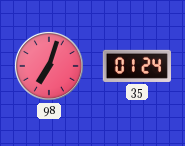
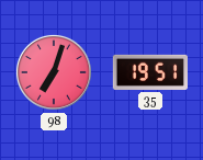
35: 01:24 -> 19:51 (149, 72)
